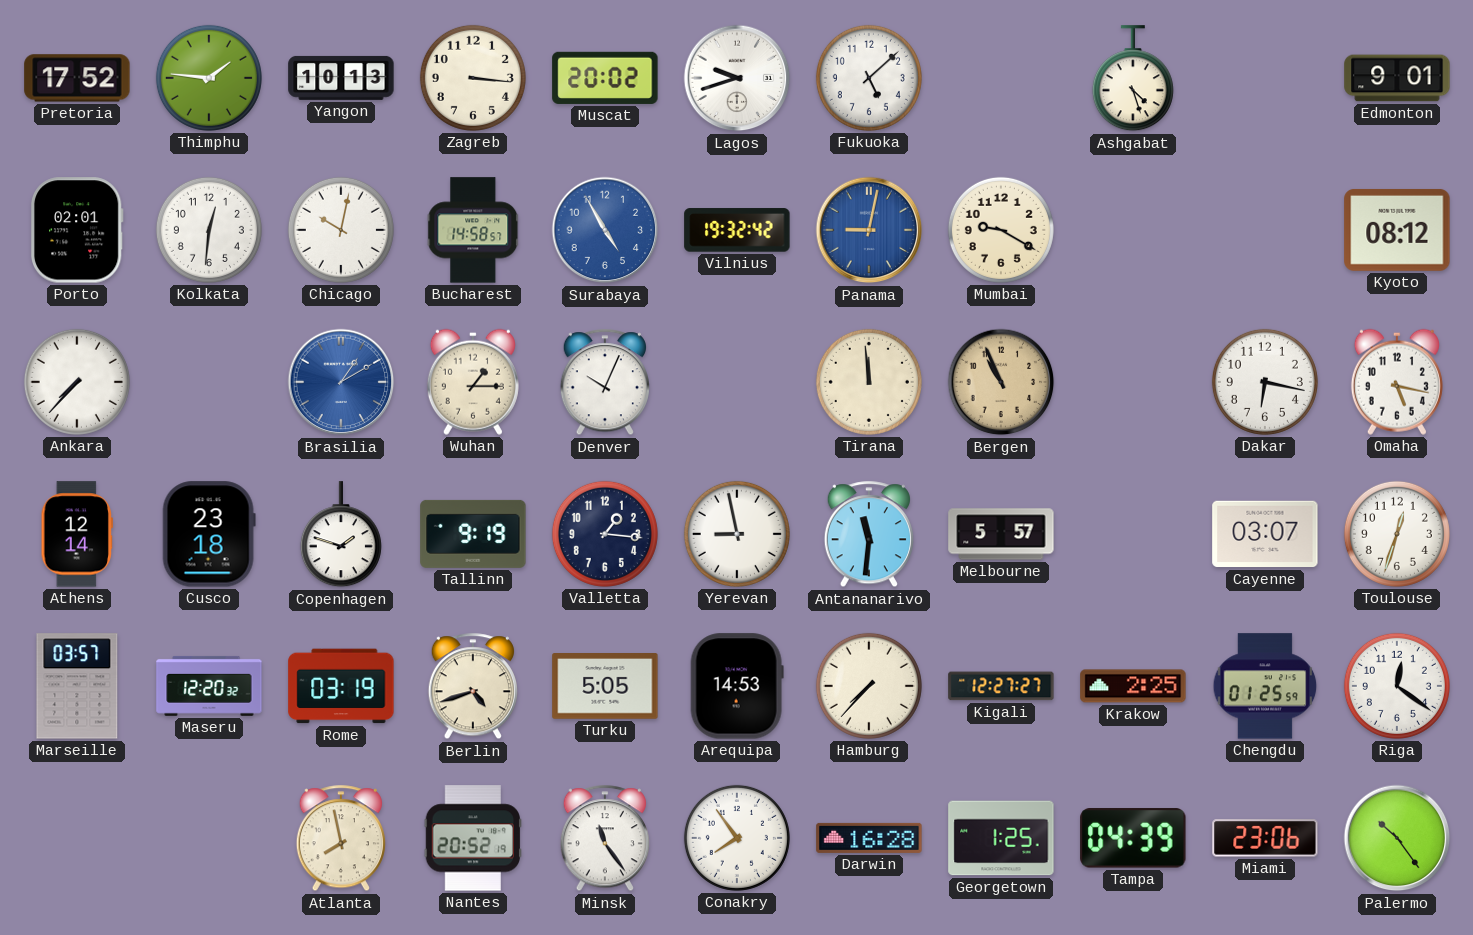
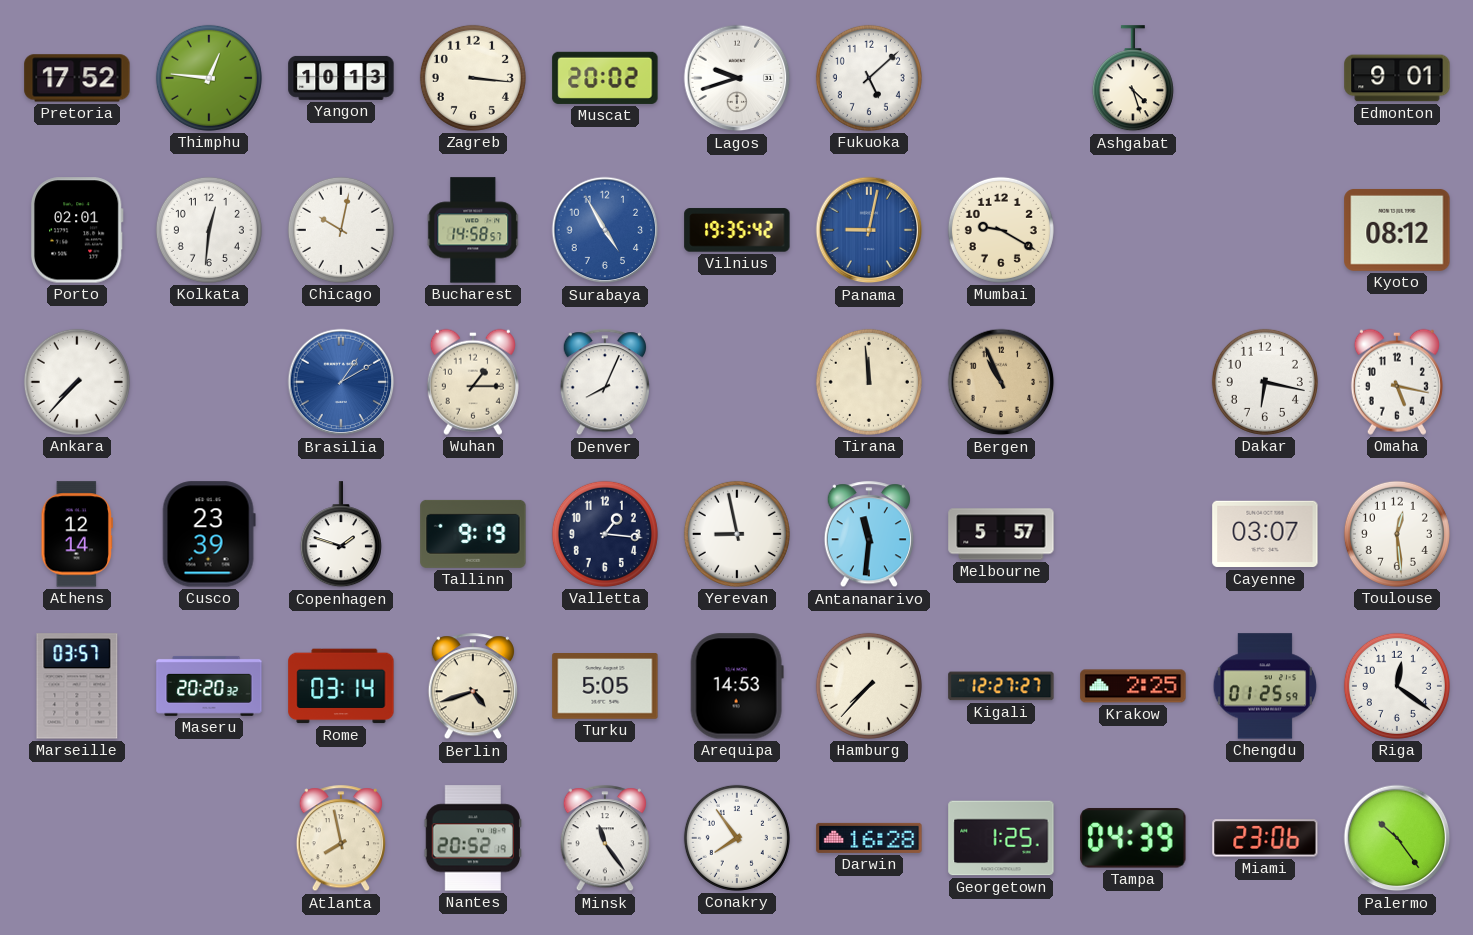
Thimphu: 1:46 -> 12:46 (209, 78)
Vilnius: 19:32 -> 19:35 (737, 230)
Denver: 10:04 -> 8:04 (605, 383)
Cusco: 23:18 -> 23:39 (209, 534)
Toulouse: 12:33 -> 12:29 (1397, 534)
Maseru: 12:20 -> 20:20 (209, 686)
Rome: 03:19 -> 03:14 (341, 686)
